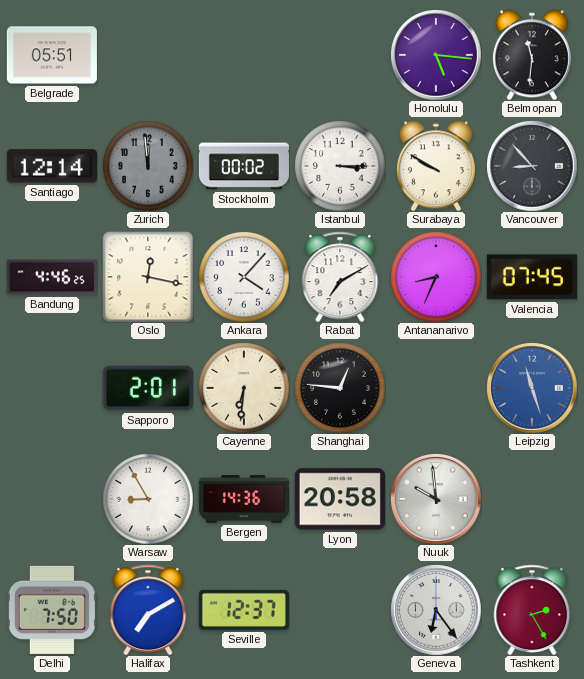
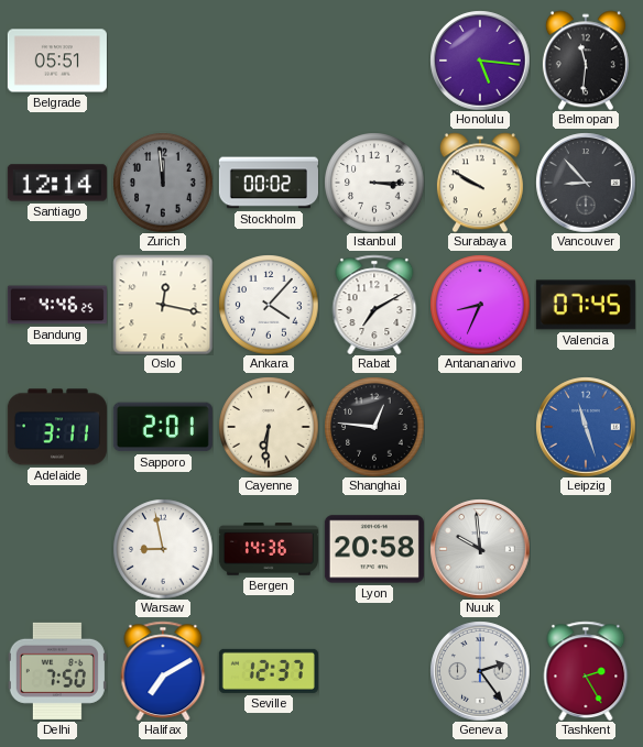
Adelaide: none -> 3:11 (57, 427)
Warsaw: 8:55 -> 8:58 (163, 549)
Geneva: 6:24 -> 2:24 (480, 671)
